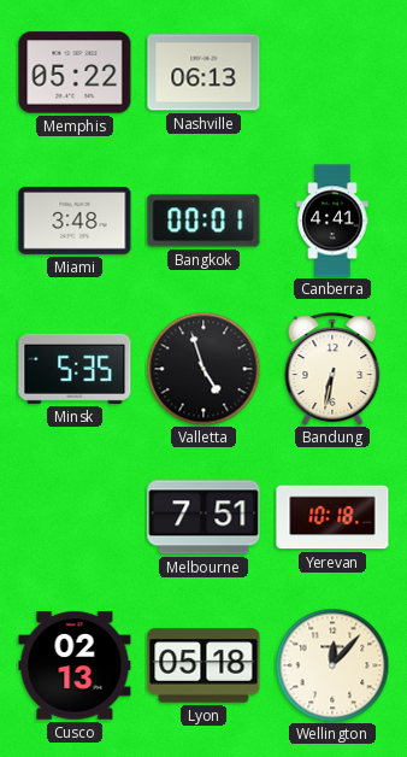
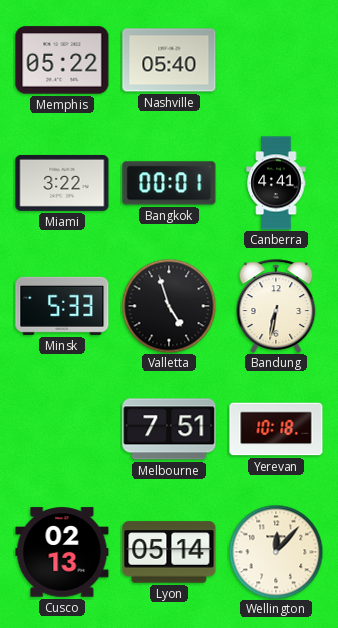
Nashville: 06:13 -> 05:40 (169, 60)
Miami: 3:48 -> 3:22 (62, 183)
Minsk: 5:35 -> 5:33 (62, 306)
Lyon: 05:18 -> 05:14 (169, 552)
